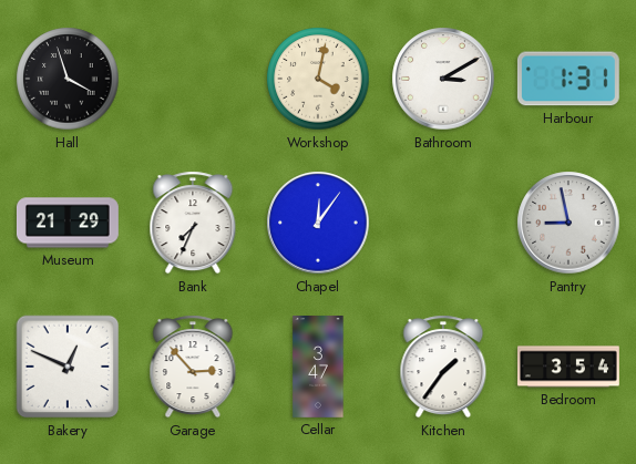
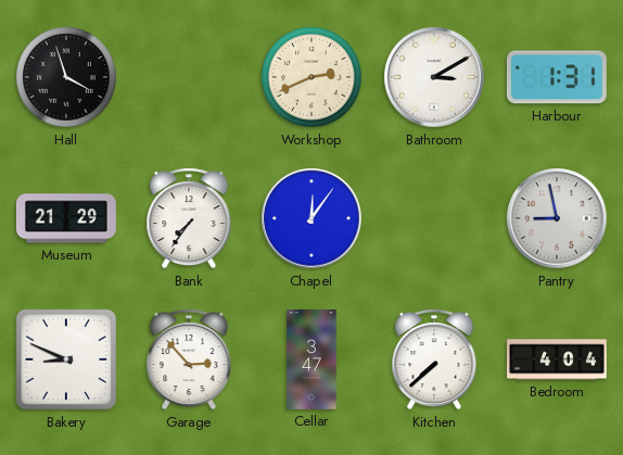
Workshop: 4:02 -> 2:41 (311, 77)
Bank: 7:34 -> 7:36 (189, 218)
Bakery: 12:49 -> 8:49 (66, 359)
Kitchen: 1:36 -> 7:38 (434, 359)
Bedroom: 3:54 -> 4:04 (558, 359)
